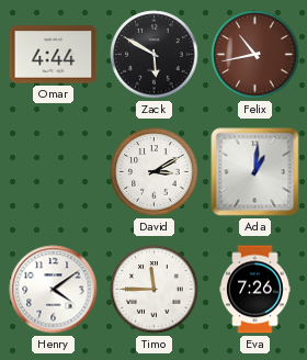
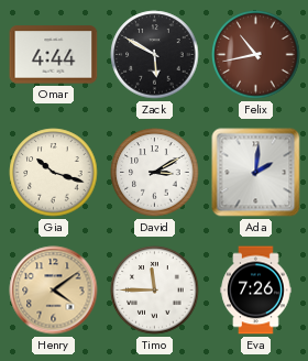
Gia: none -> 10:18 (54, 173)
Ada: 1:01 -> 2:01 (256, 173)
Henry dial: white -> champagne (54, 291)
